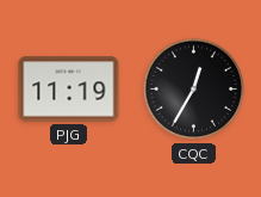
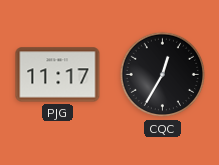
PJG: 11:19 -> 11:17 (58, 75)
